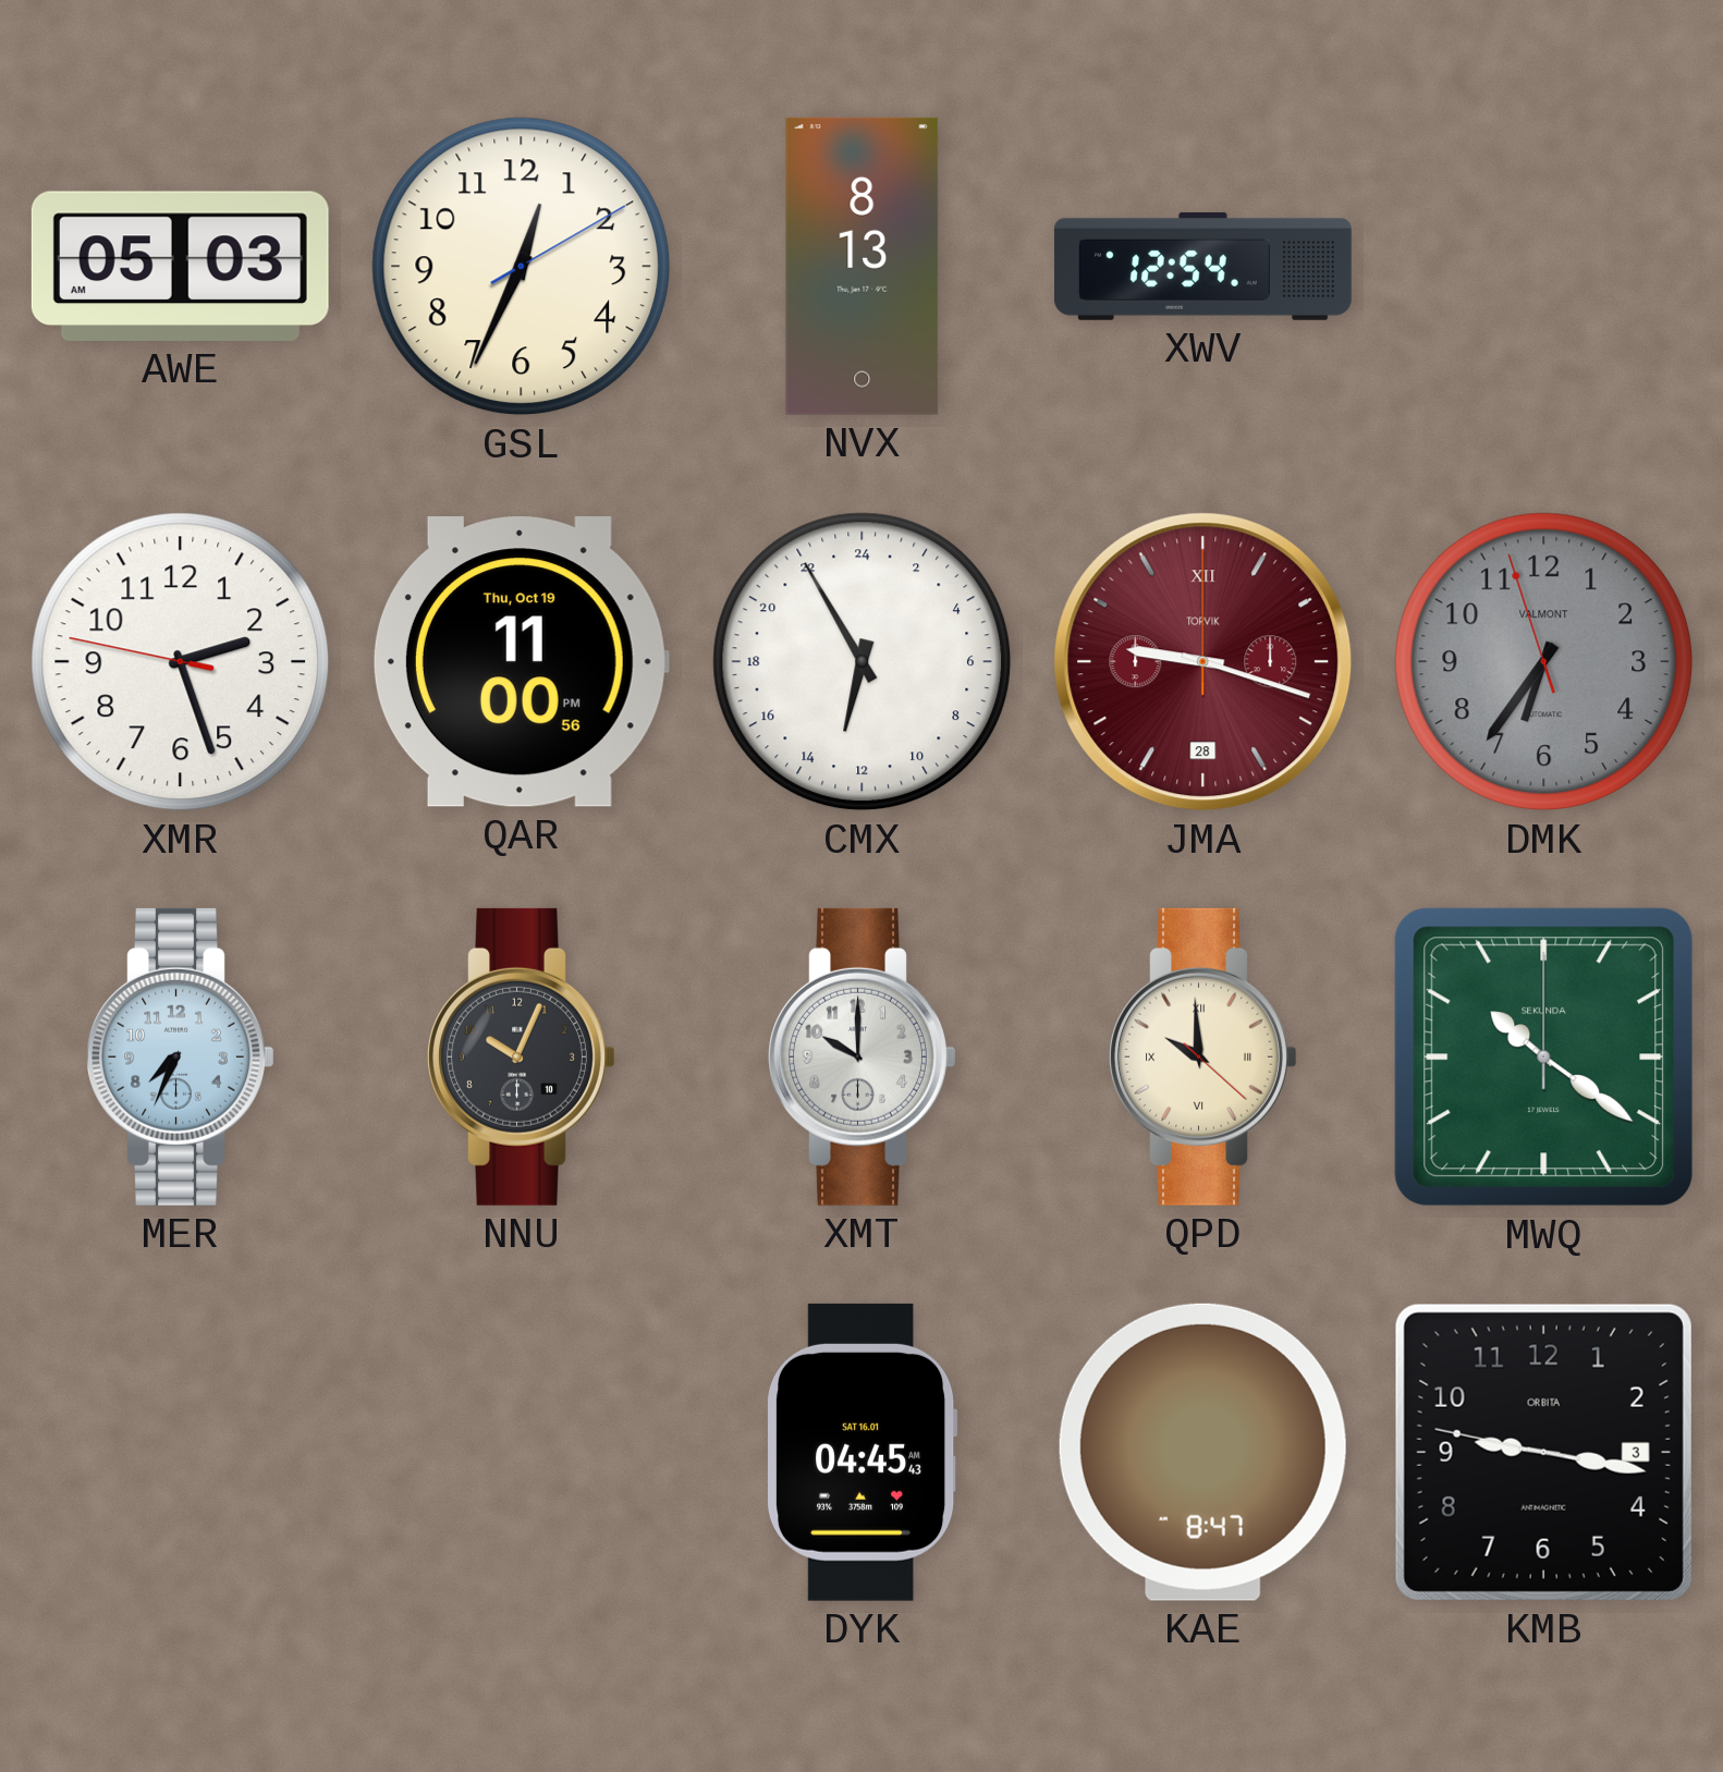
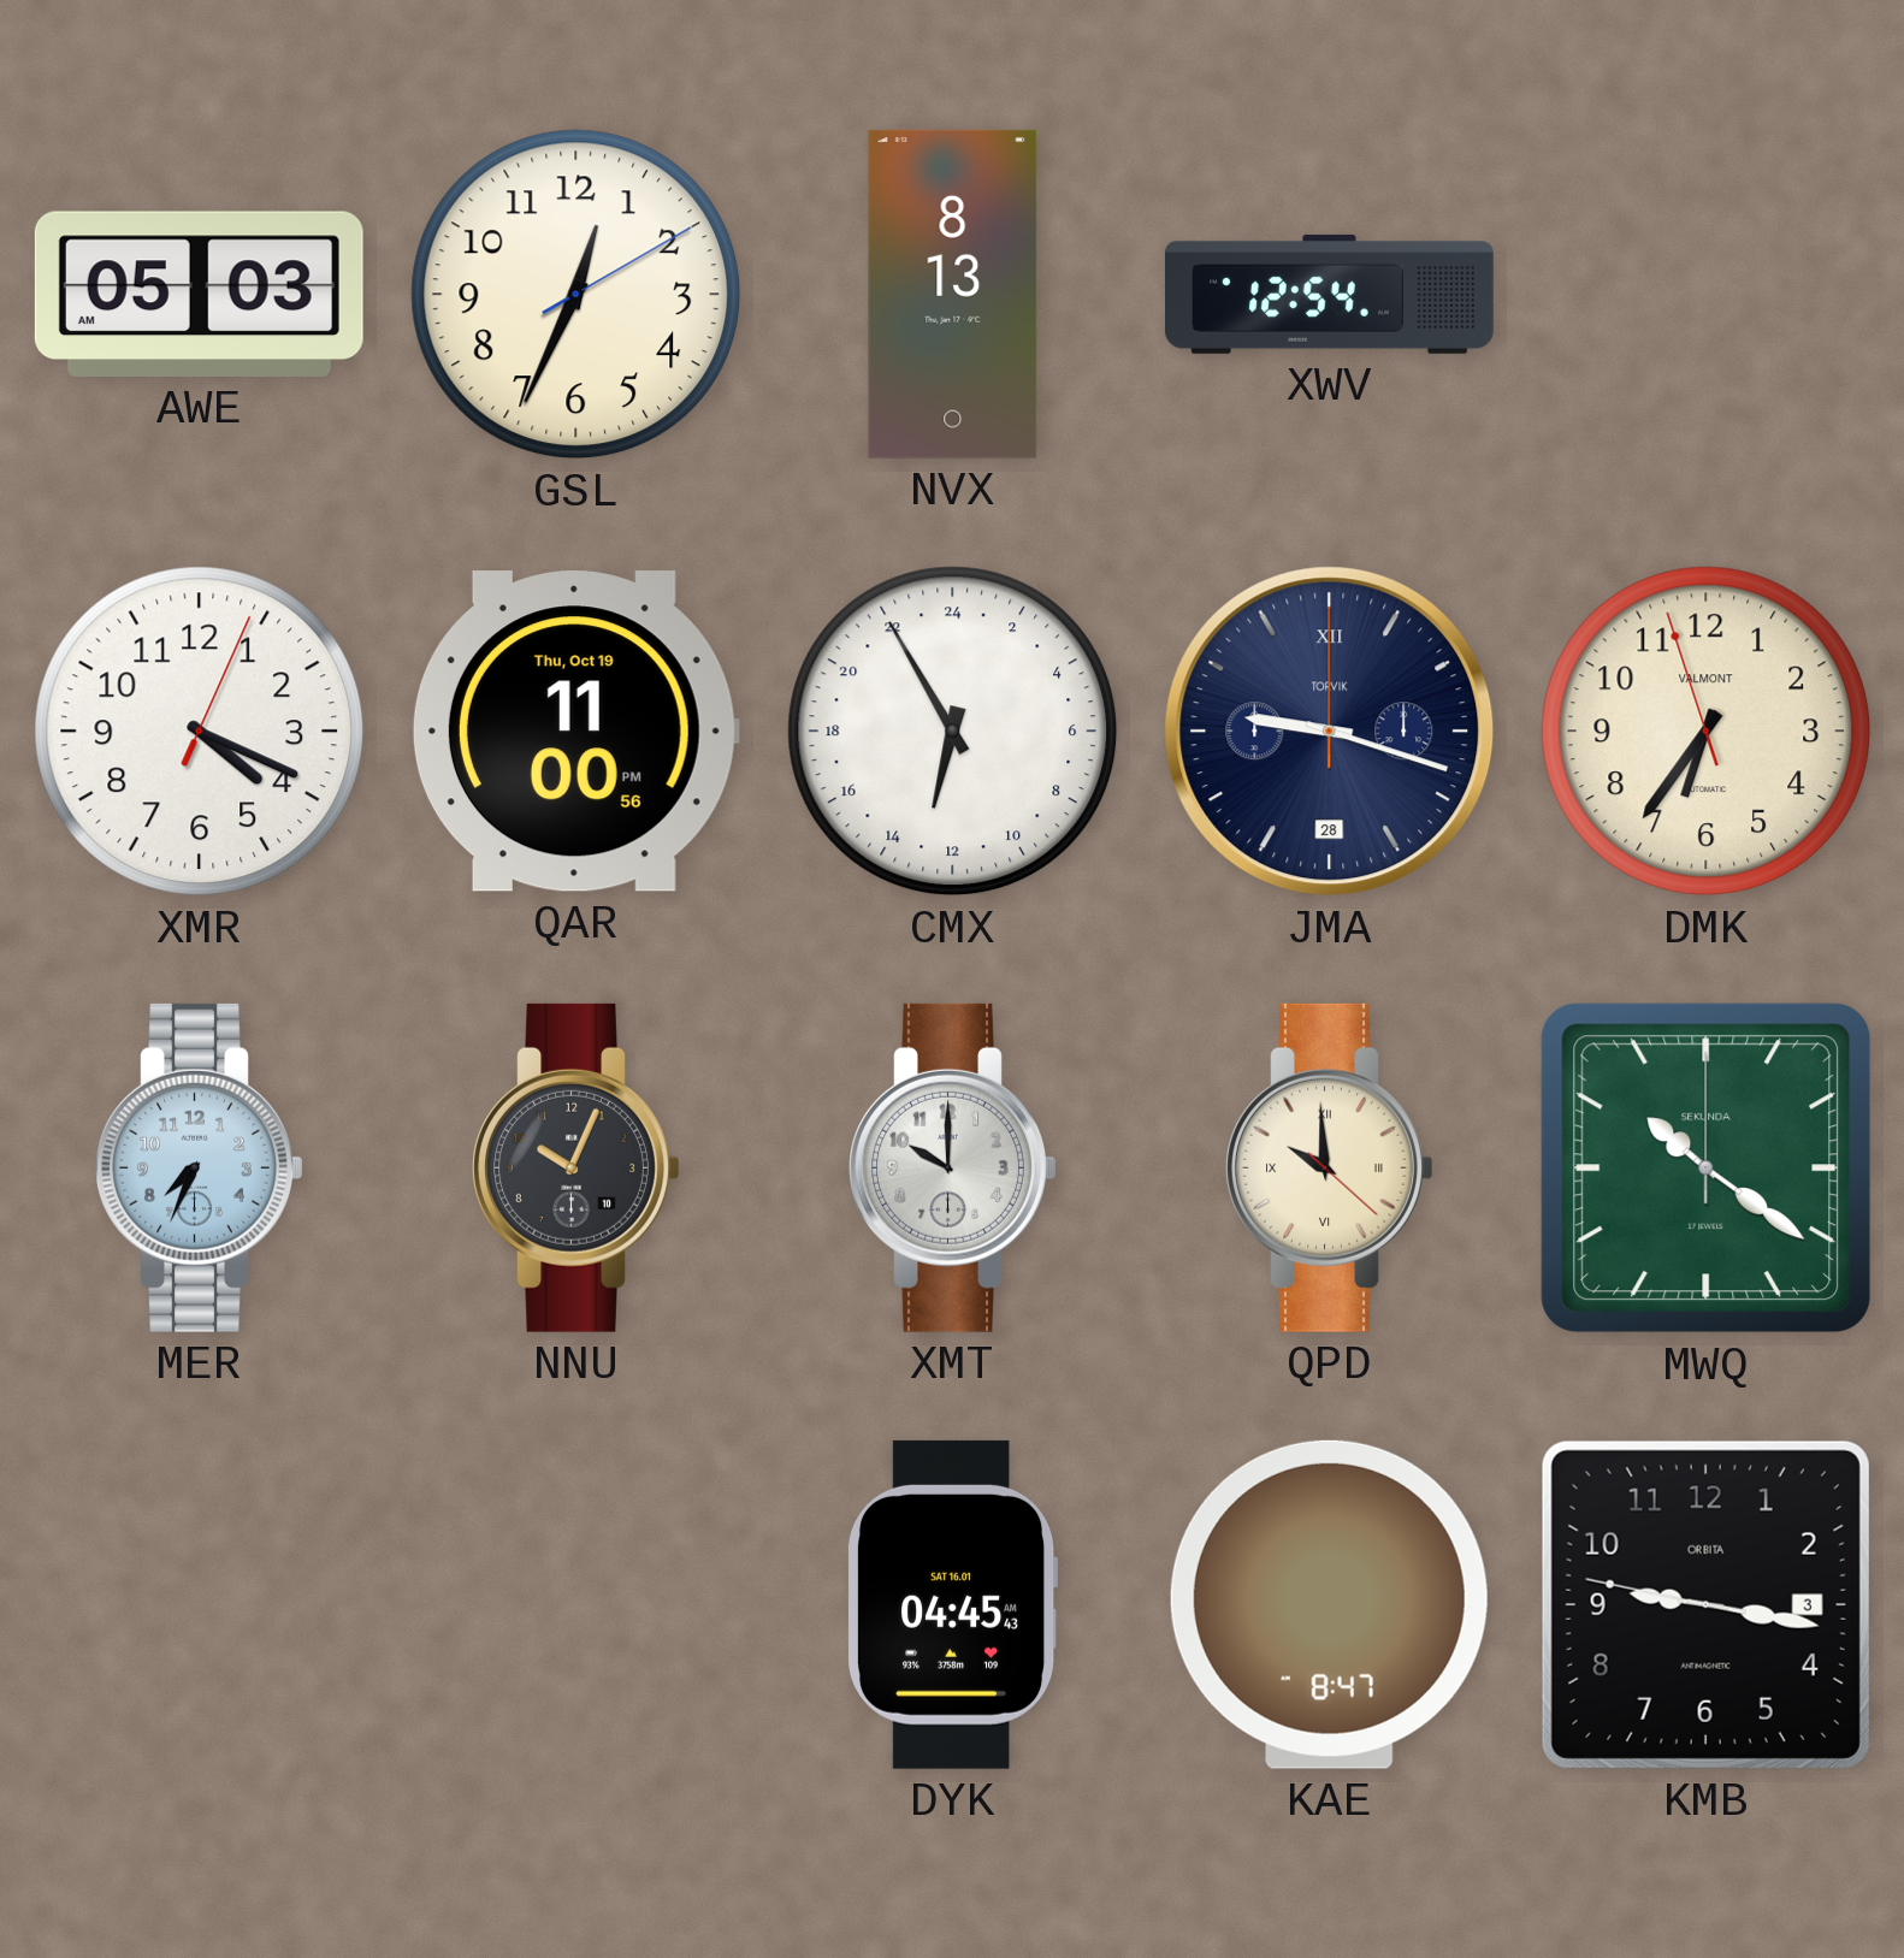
XMR: 2:26 -> 4:19 (200, 732)
JMA dial: burgundy -> navy (1330, 732)
DMK dial: grey -> cream (1707, 732)
